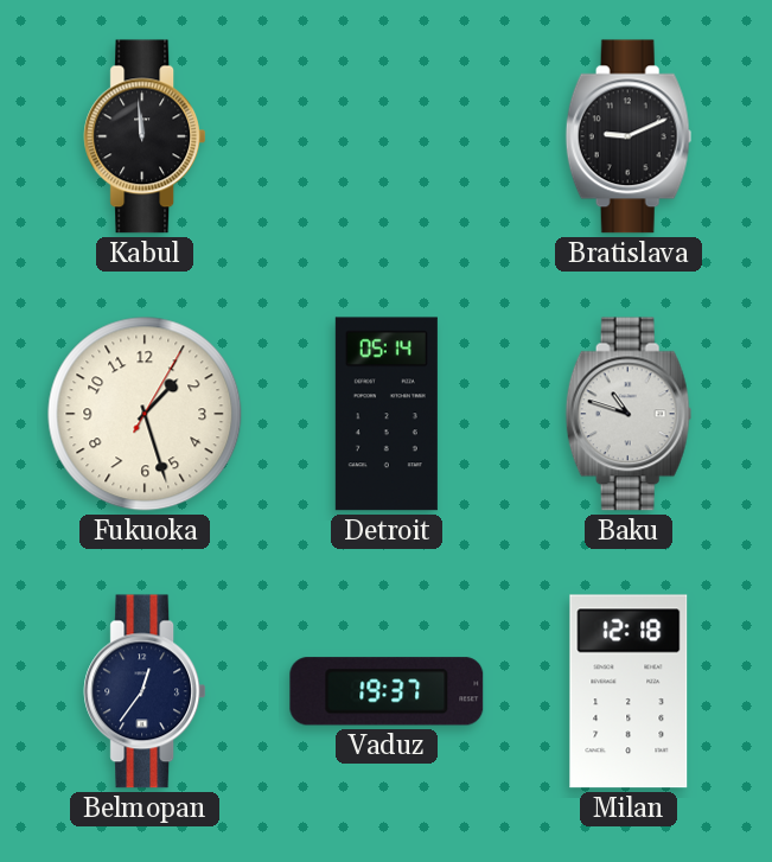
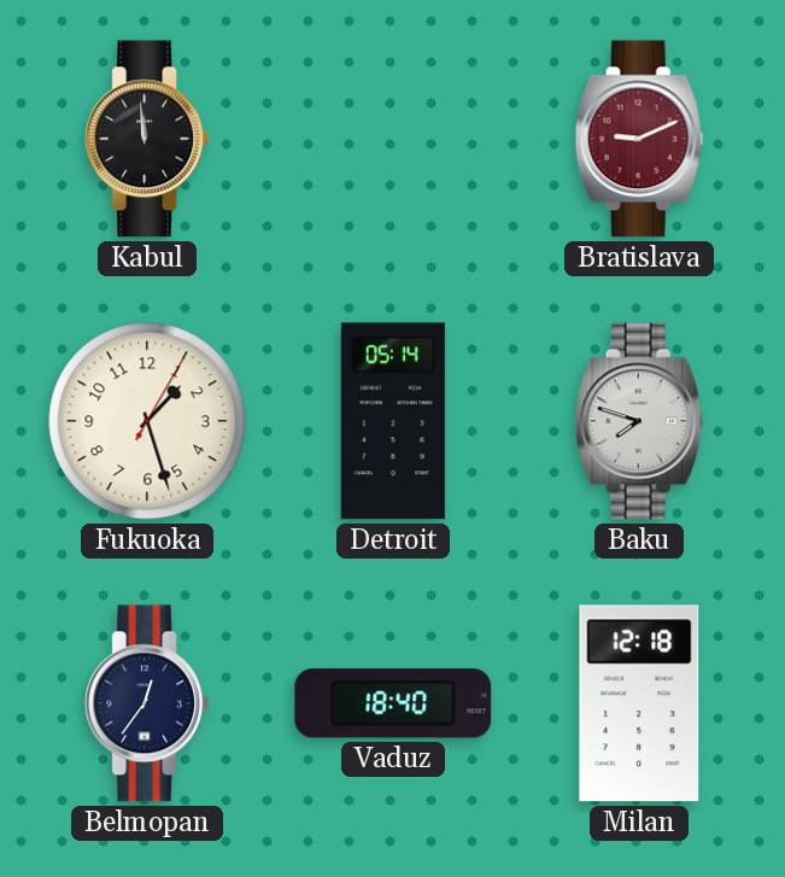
Bratislava dial: black -> burgundy (639, 139)
Baku: 10:48 -> 7:48 (639, 421)
Vaduz: 19:37 -> 18:40 (393, 703)
